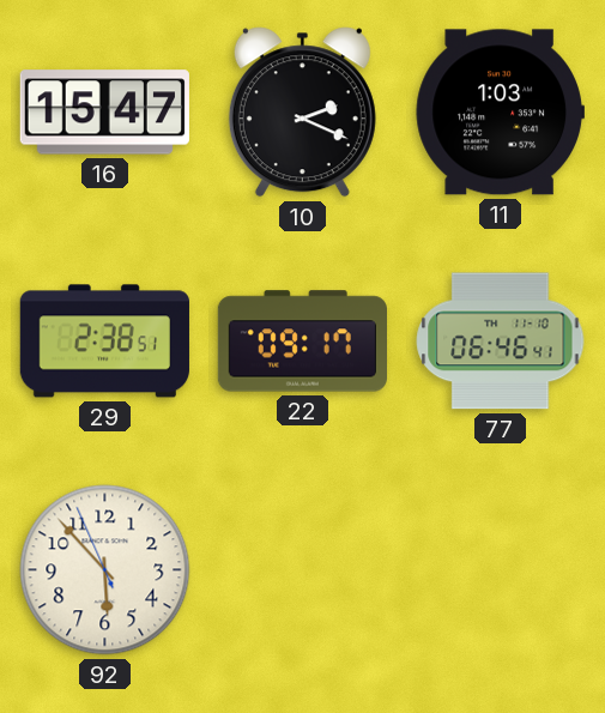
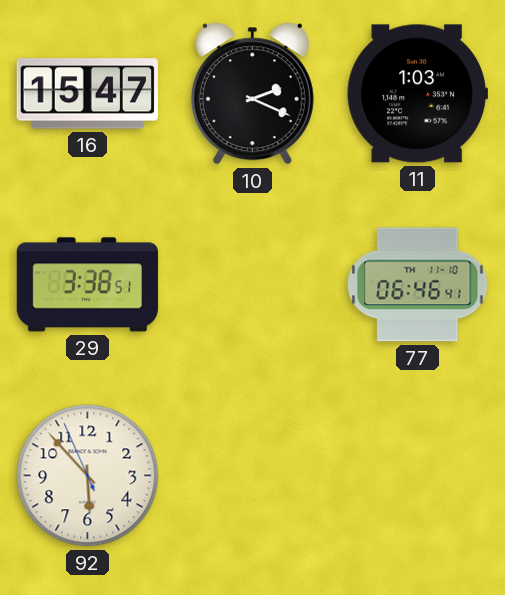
29: 2:38 -> 3:38 (87, 285)
22: 09:17 -> none (302, 342)
